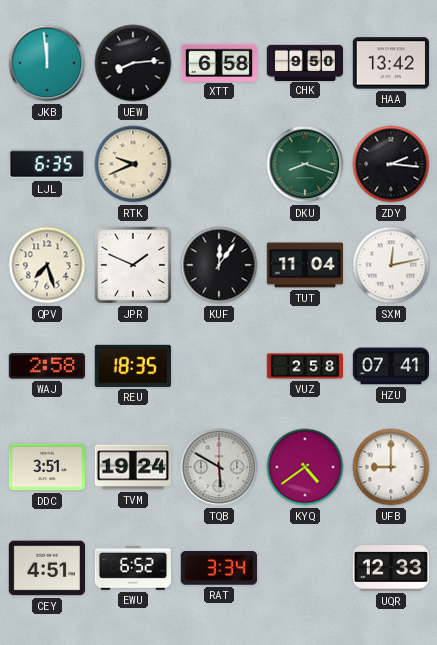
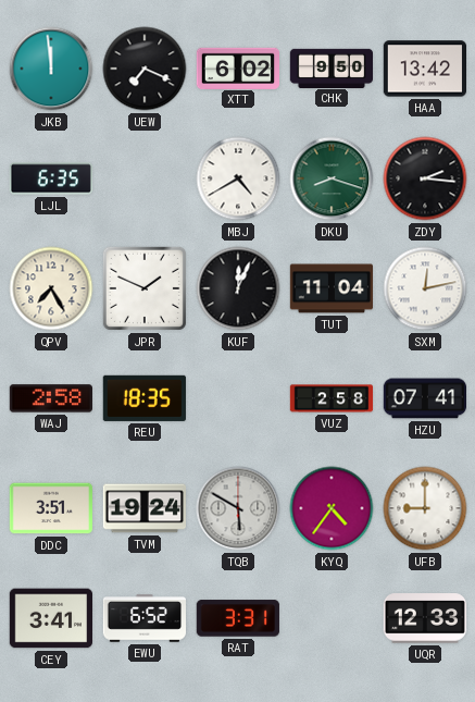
UEW: 8:14 -> 7:19 (145, 69)
XTT: 6:58 -> 6:02 (237, 67)
RTK: 9:41 -> none (133, 164)
MBJ: none -> 4:40 (238, 178)
QPV: 7:27 -> 7:25 (51, 288)
KUF: 12:06 -> 12:04 (238, 288)
KYQ: 4:39 -> 4:36 (332, 508)
CEY: 4:51 -> 3:41 (50, 618)
RAT: 3:34 -> 3:31 (238, 618)
